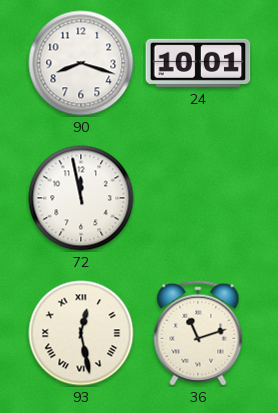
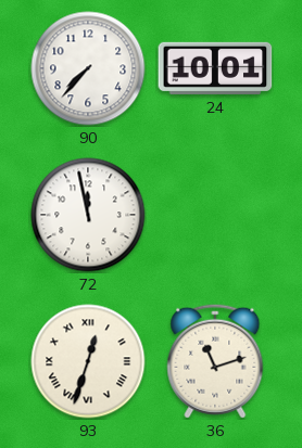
90: 8:18 -> 7:37 (88, 68)
93: 12:28 -> 12:33 (88, 361)
